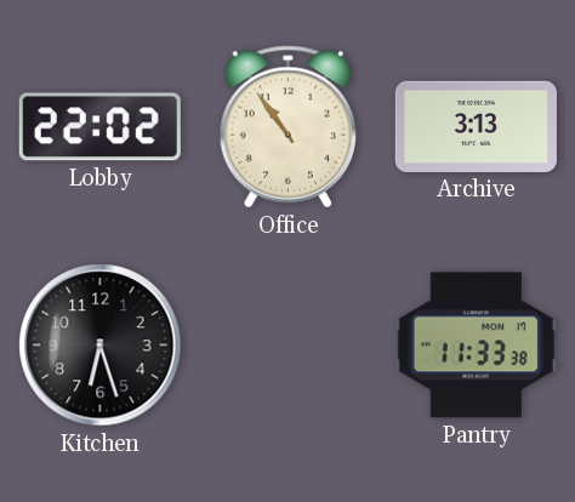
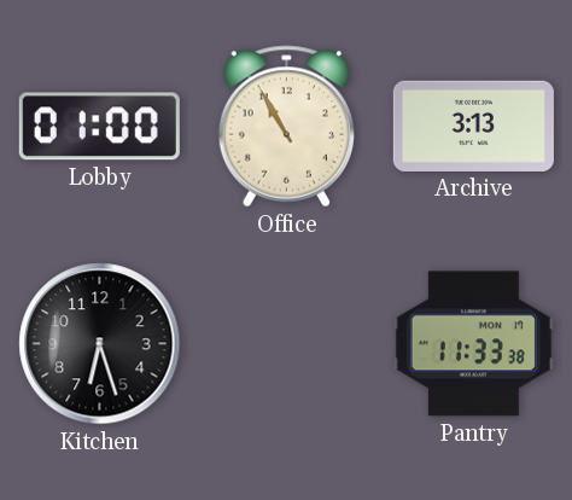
Lobby: 22:02 -> 01:00 (99, 127)
Office: 10:54 -> 10:55 (286, 127)
